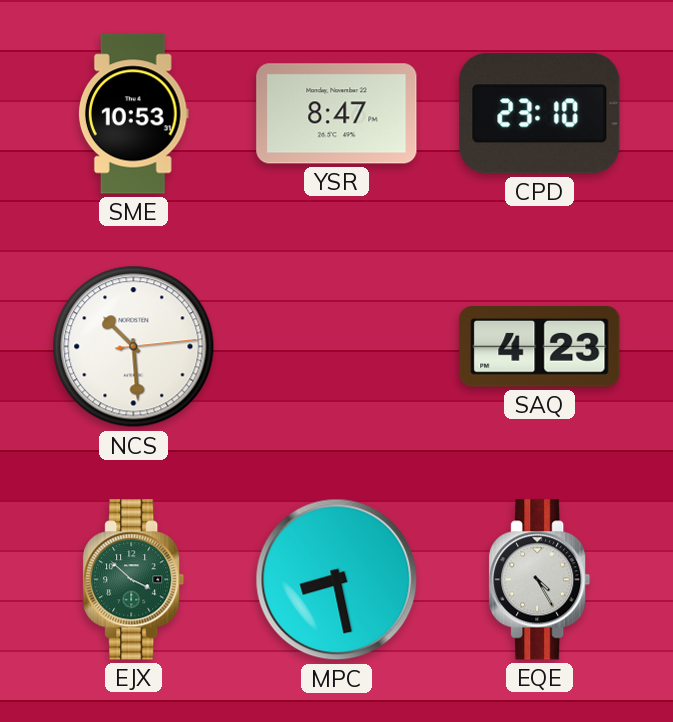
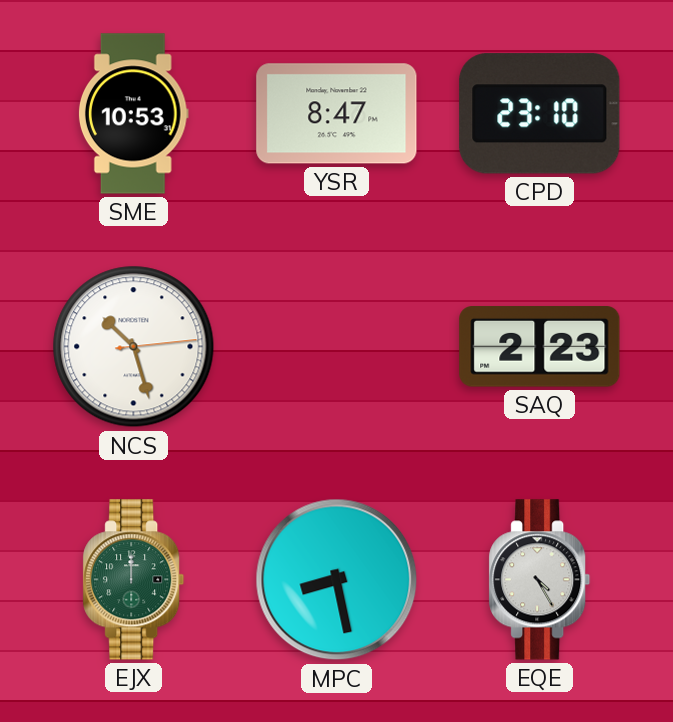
NCS: 10:29 -> 10:27 (134, 347)
SAQ: 4:23 -> 2:23 (540, 347)
EJX: 3:52 -> 12:00 (134, 580)
